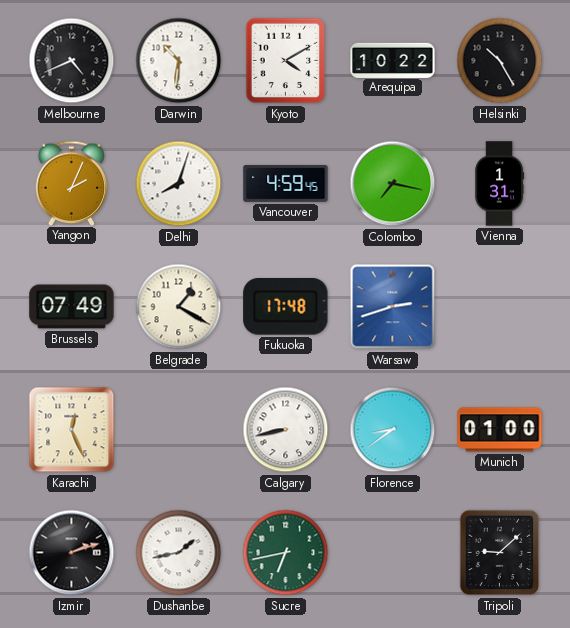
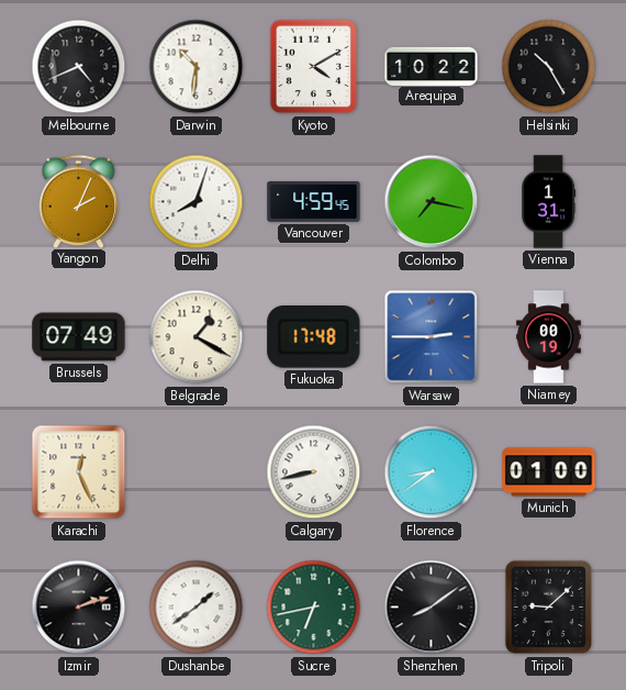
Warsaw: 2:42 -> 2:45 (432, 337)
Niamey: none -> 00:19 (549, 337)
Dushanbe: 1:43 -> 1:39 (197, 608)
Shenzhen: none -> 8:09 (432, 608)
